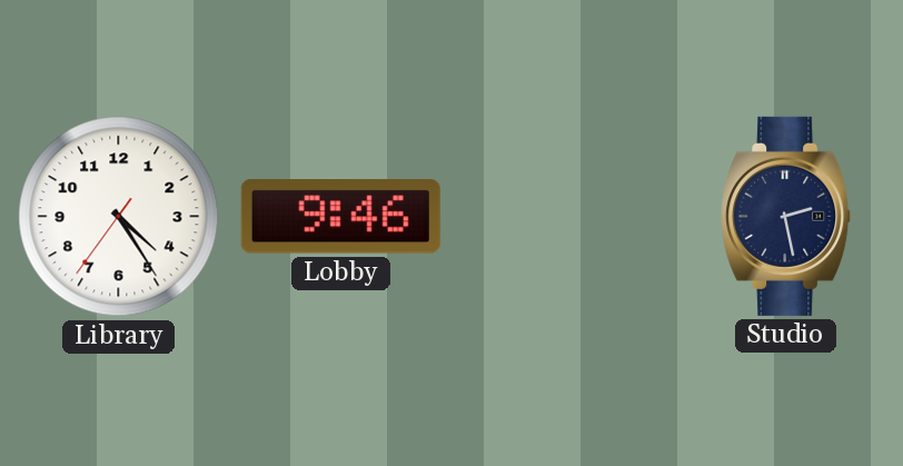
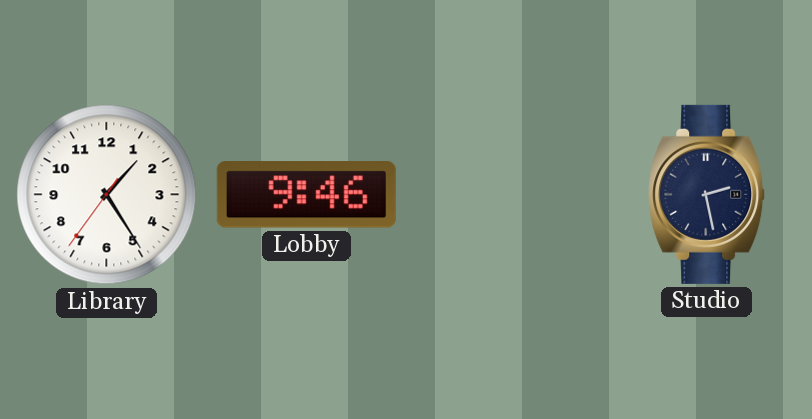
Library: 4:24 -> 1:24 (107, 195)
